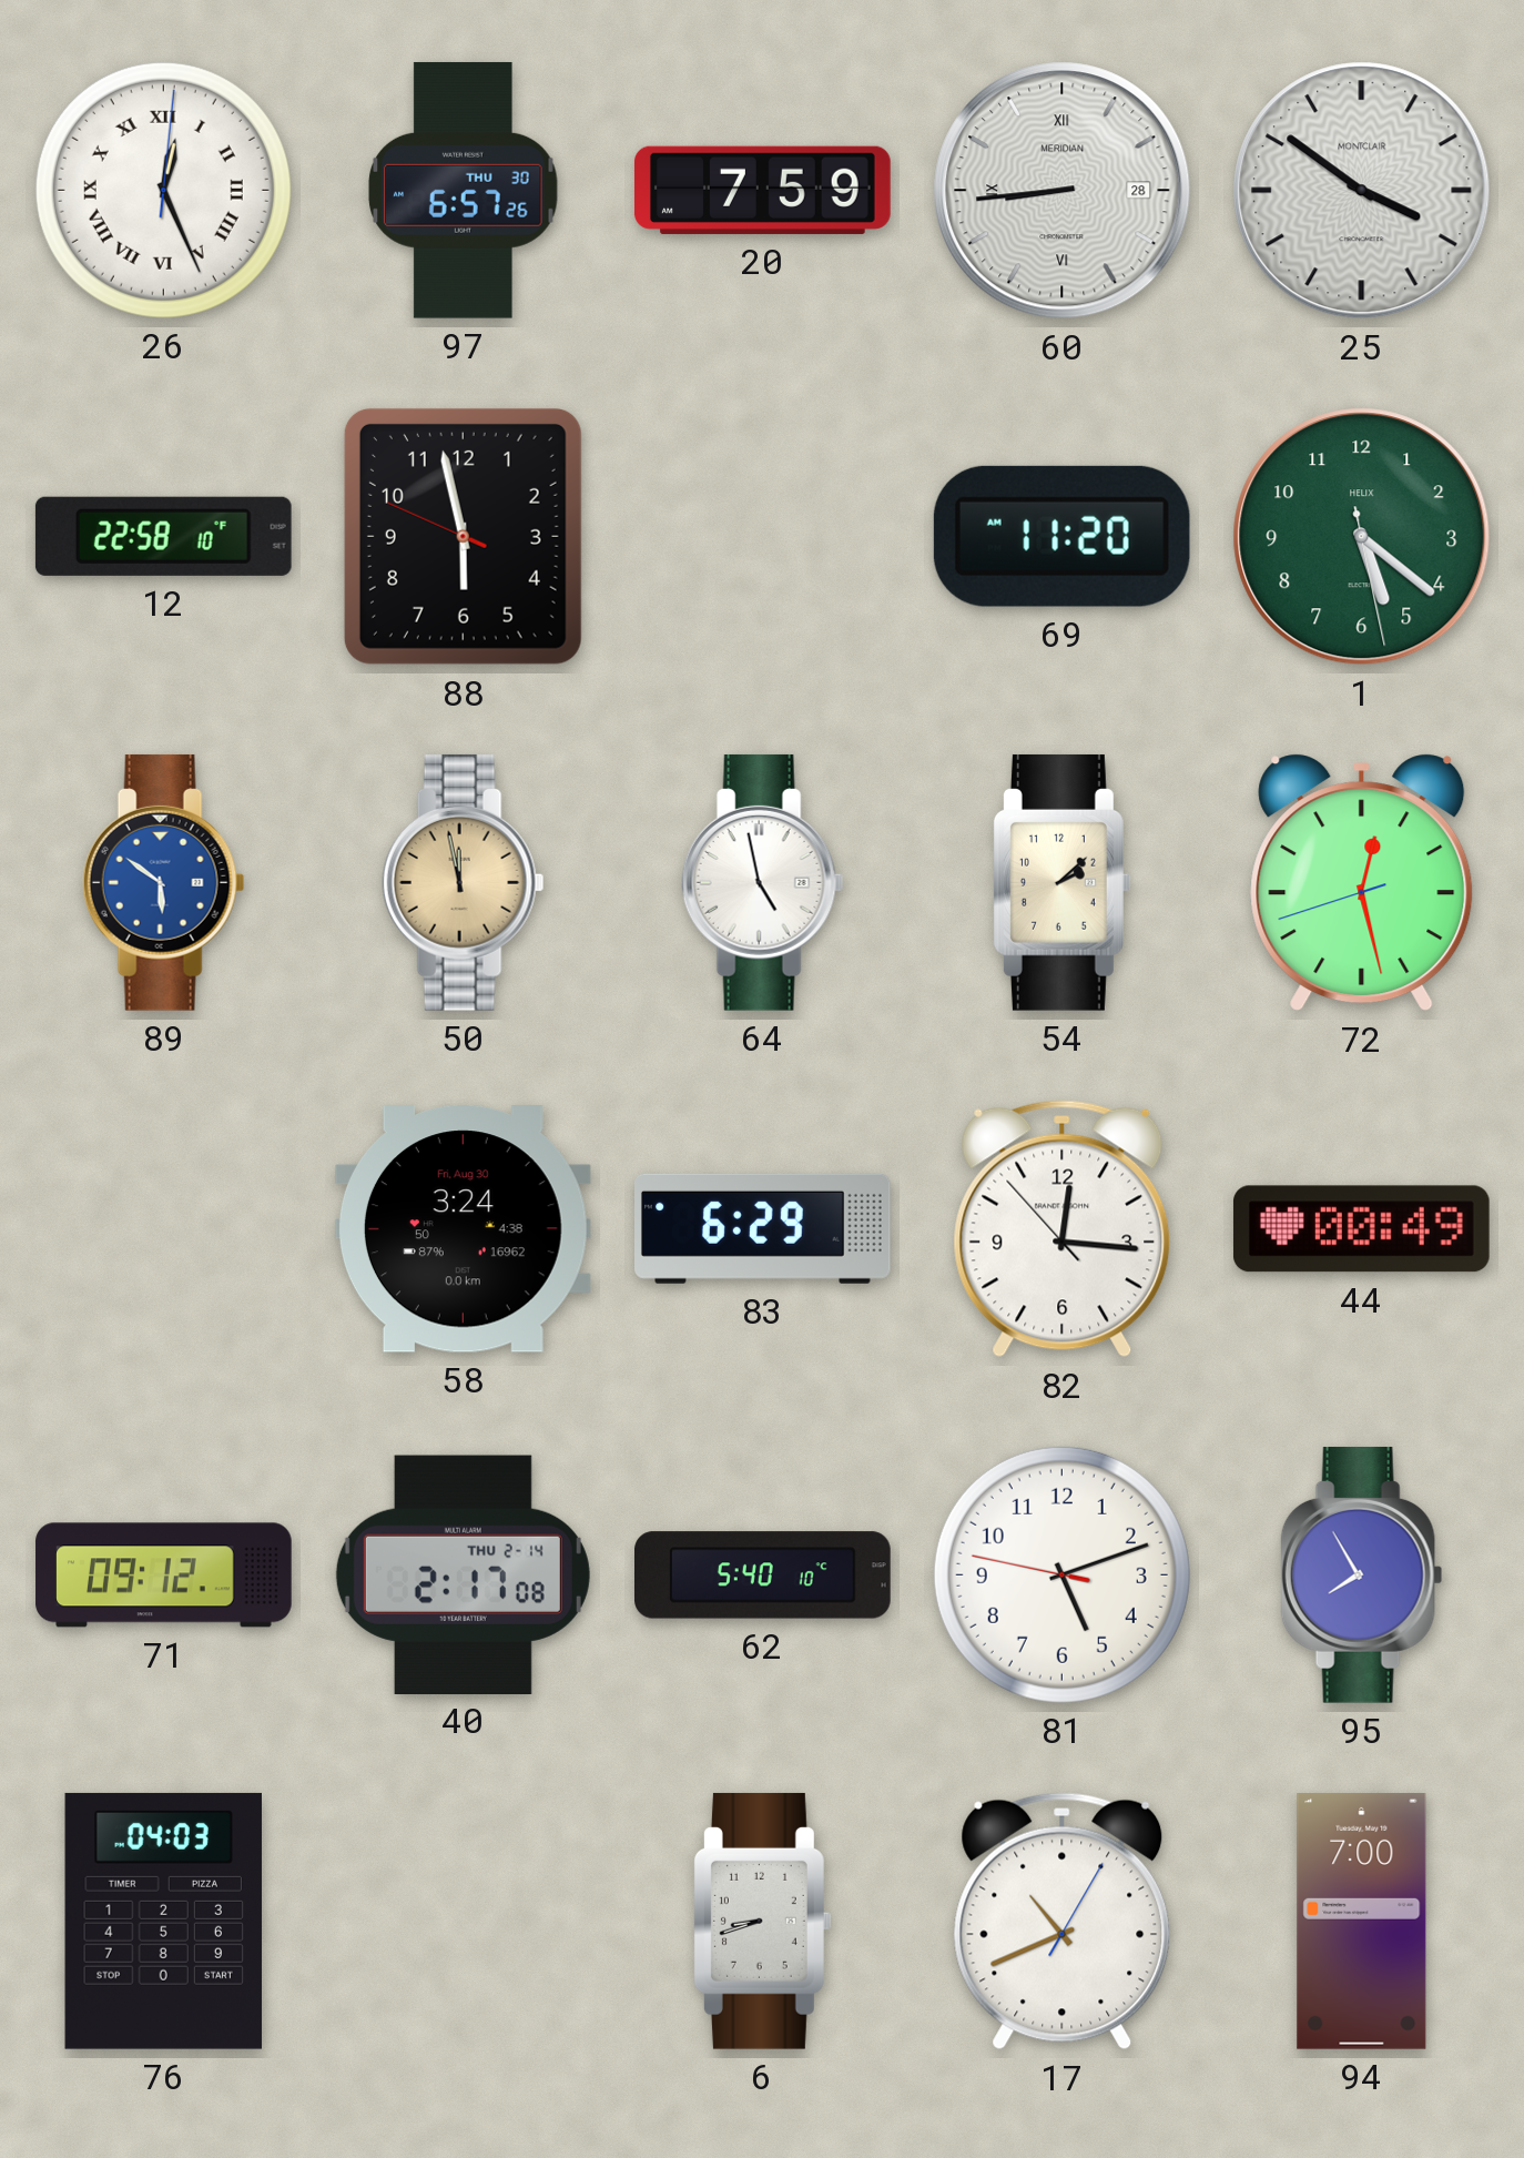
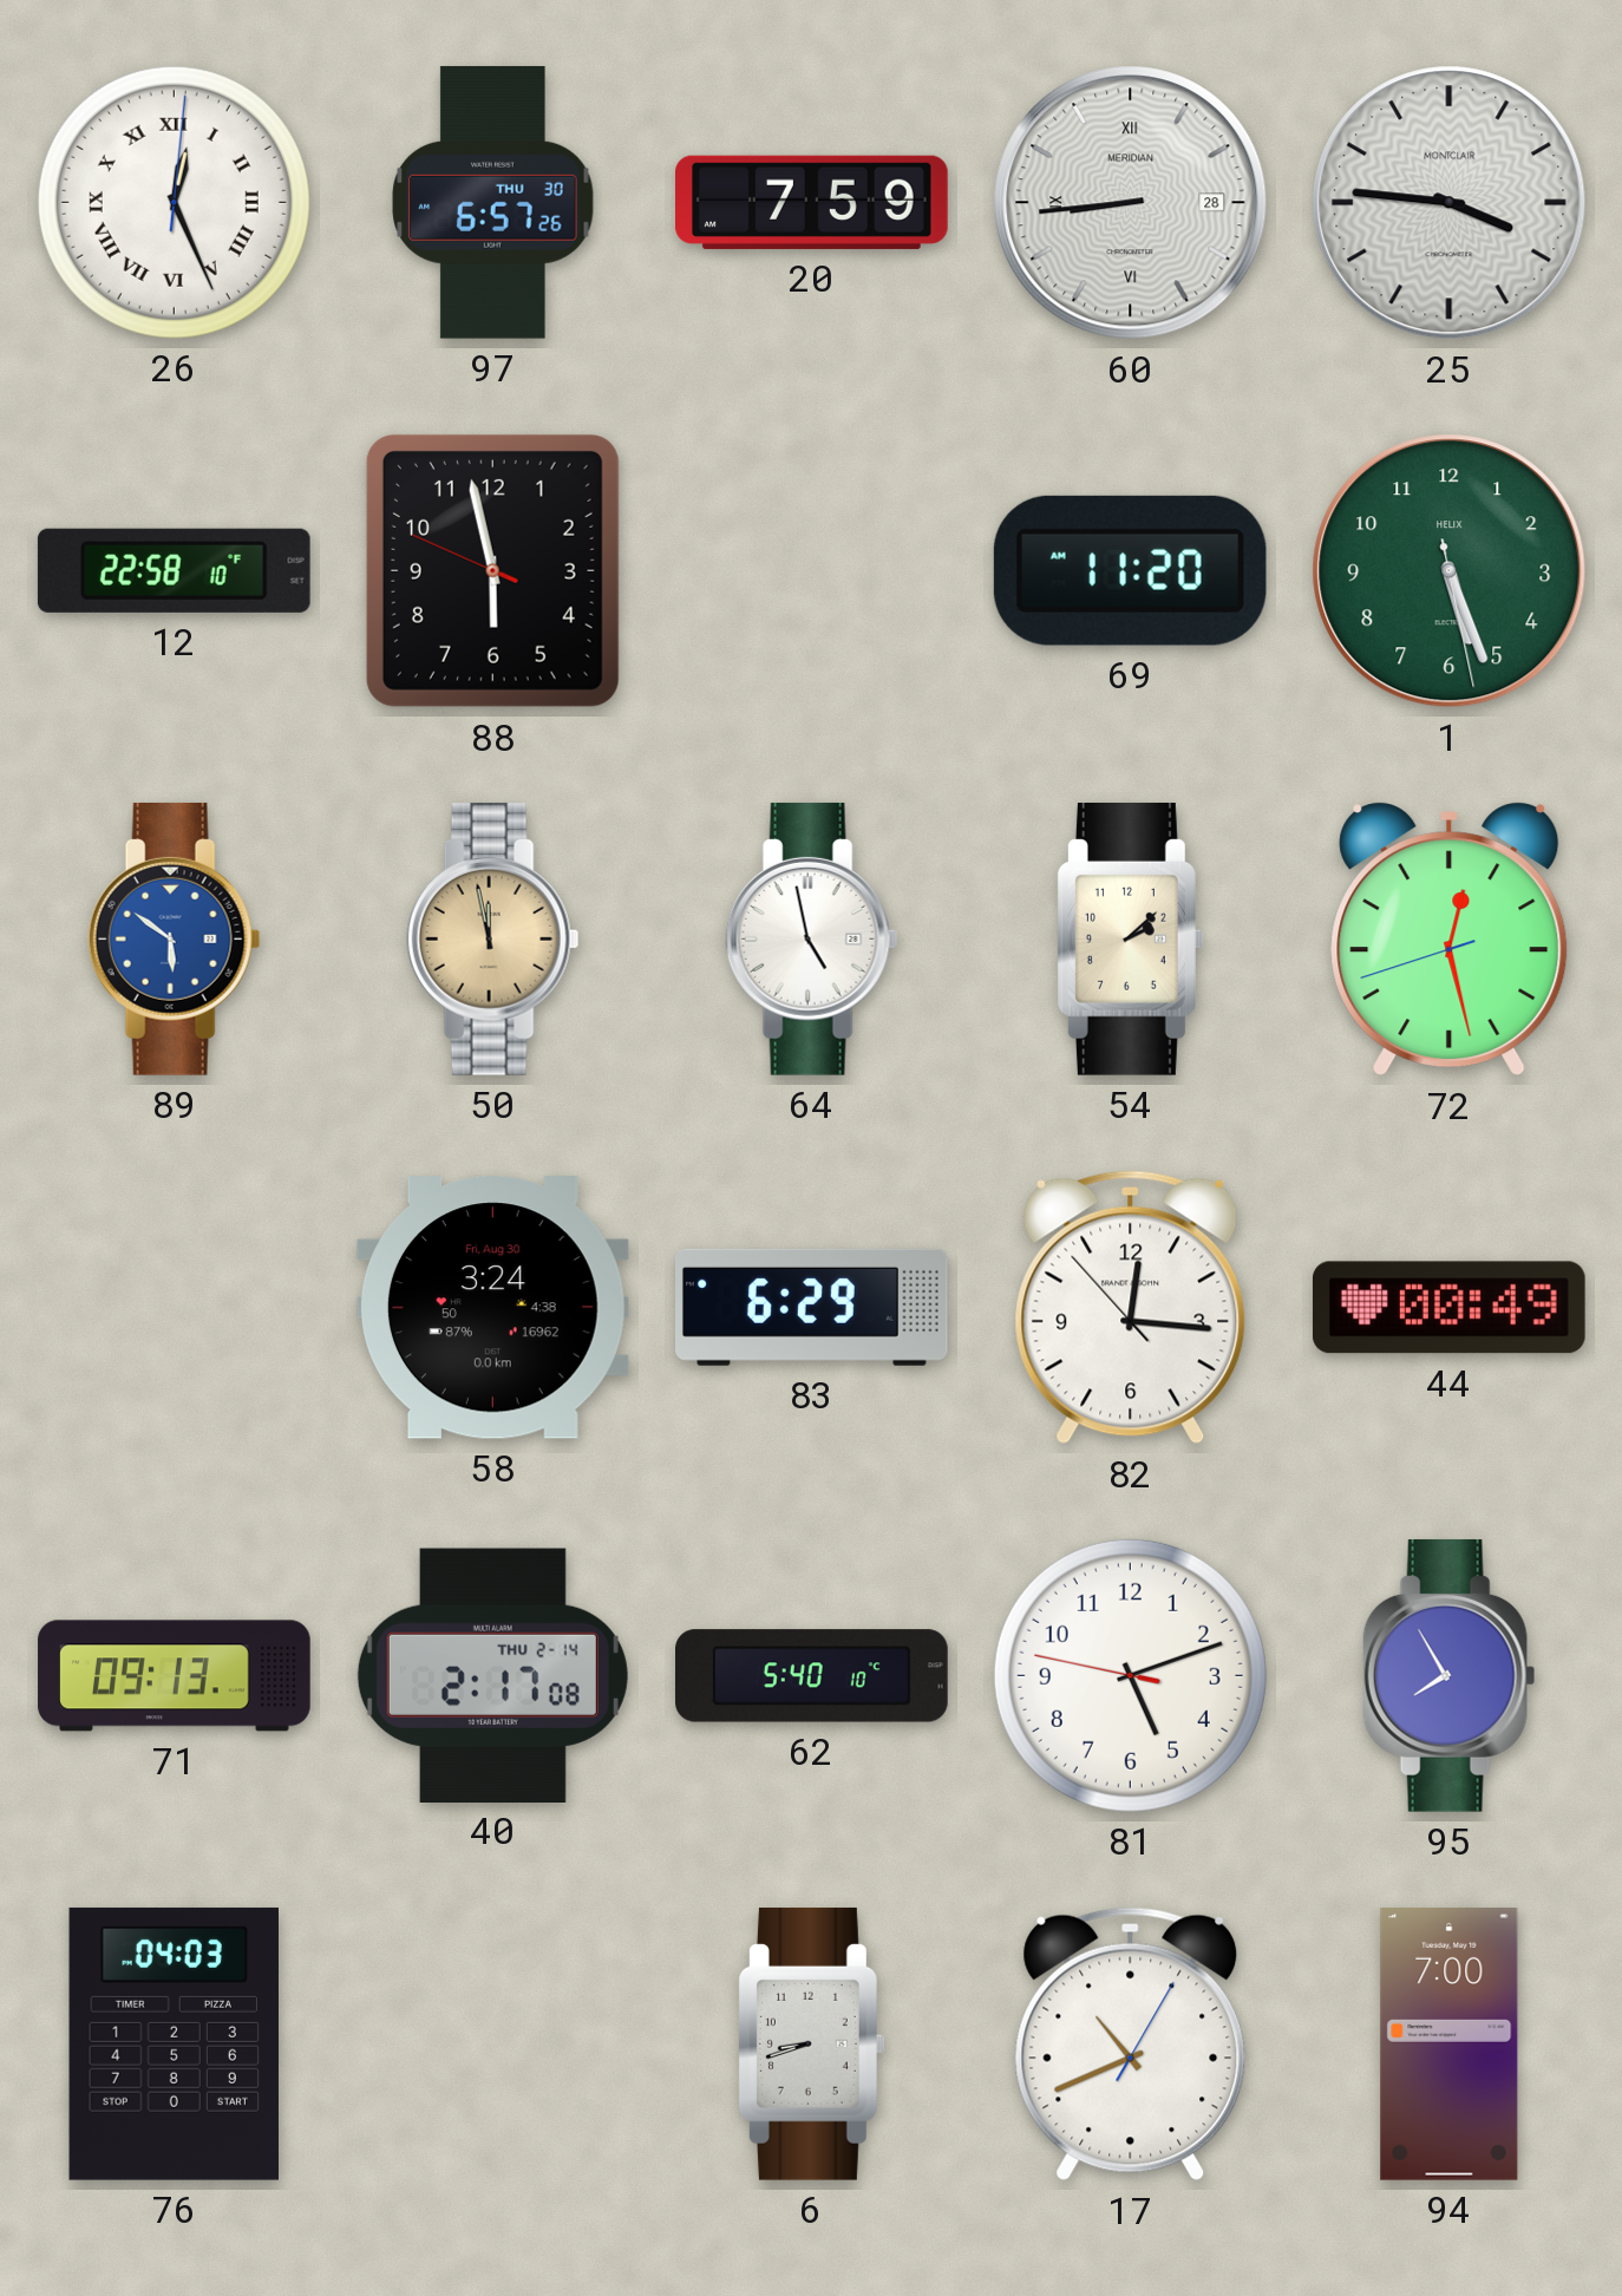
25: 3:51 -> 3:46 (1450, 203)
1: 5:21 -> 5:26 (1450, 571)
71: 09:12 -> 09:13 (175, 1676)
